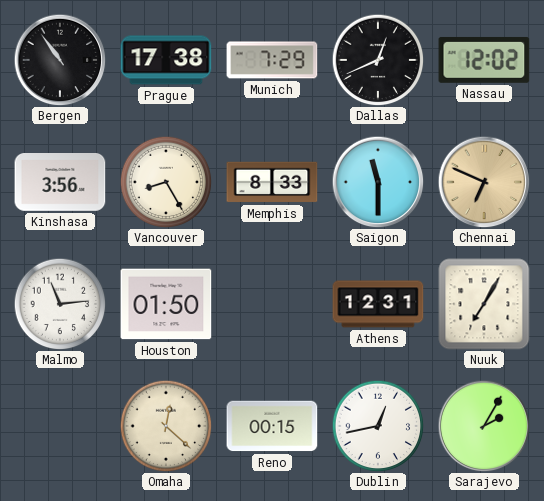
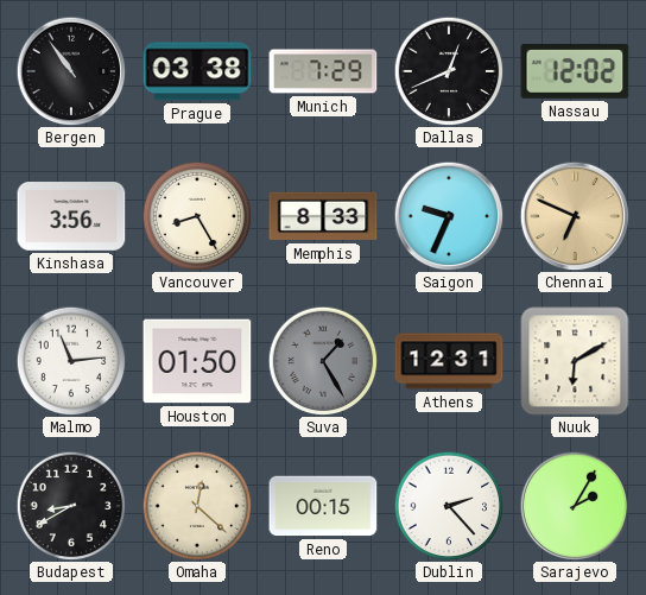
Prague: 17:38 -> 03:38 (197, 71)
Saigon: 11:30 -> 9:34 (449, 216)
Suva: none -> 1:25 (323, 361)
Nuuk: 7:05 -> 6:10 (575, 361)
Budapest: none -> 8:40 (71, 506)
Dublin: 12:43 -> 2:23 (449, 506)
